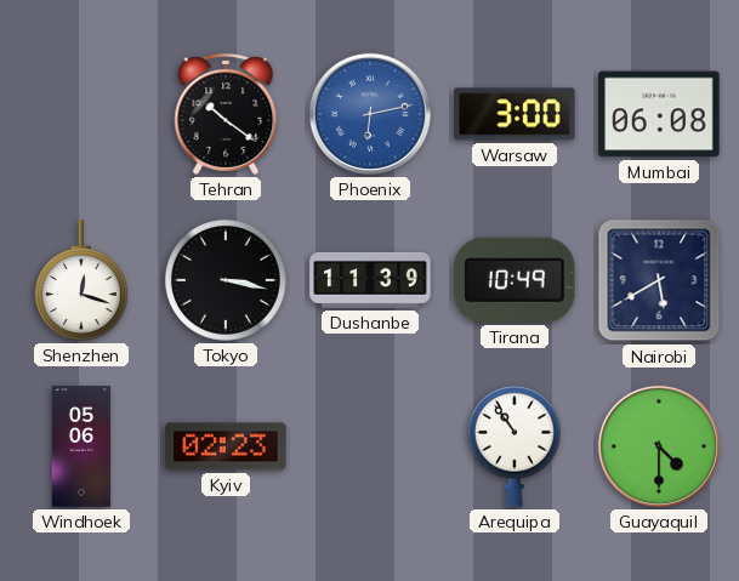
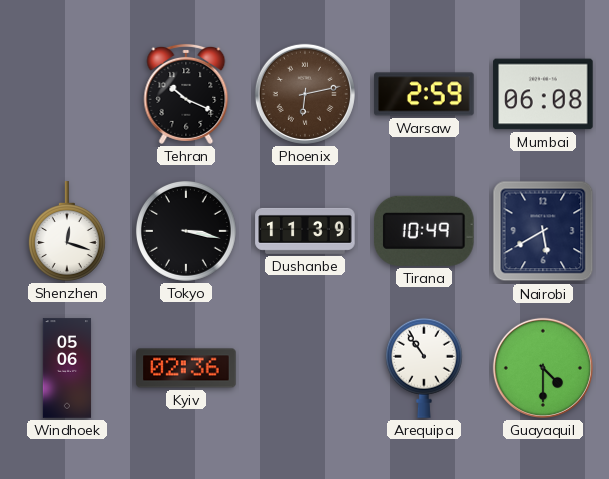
Tehran: 10:21 -> 10:19 (186, 94)
Phoenix dial: blue -> brown (305, 94)
Warsaw: 3:00 -> 2:59 (424, 94)
Kyiv: 02:23 -> 02:36 (186, 368)
